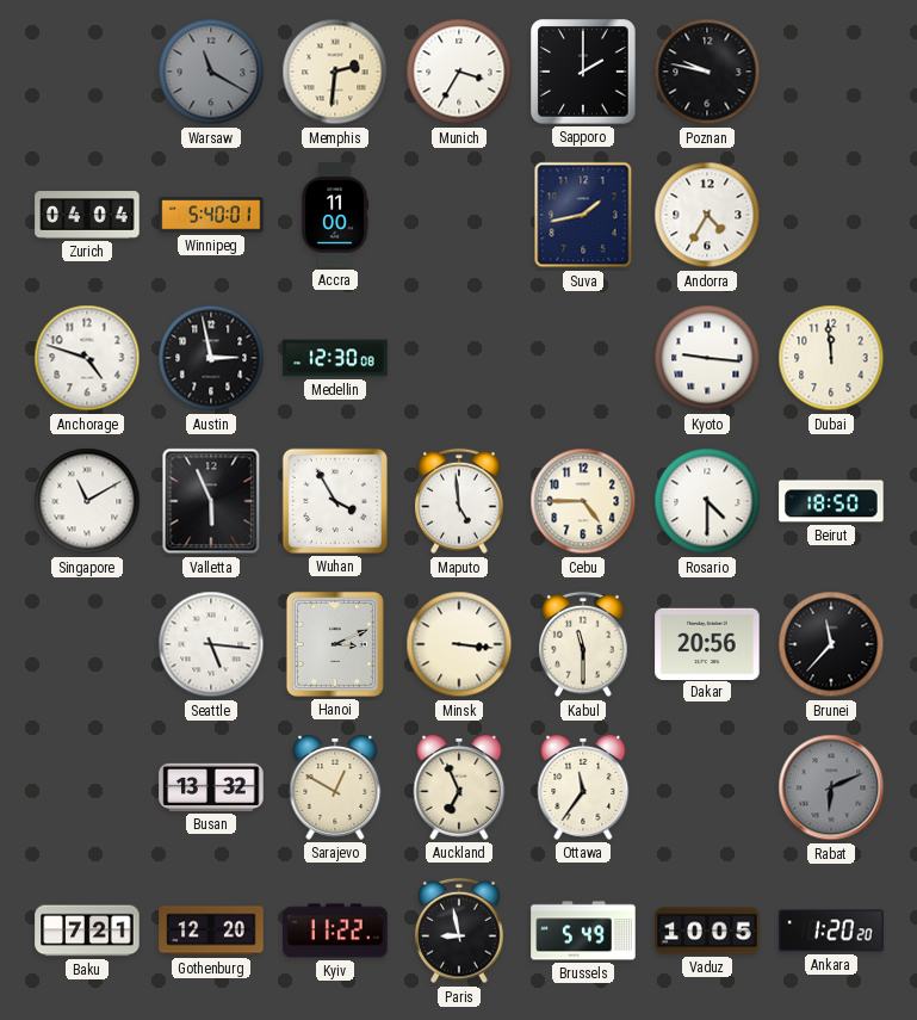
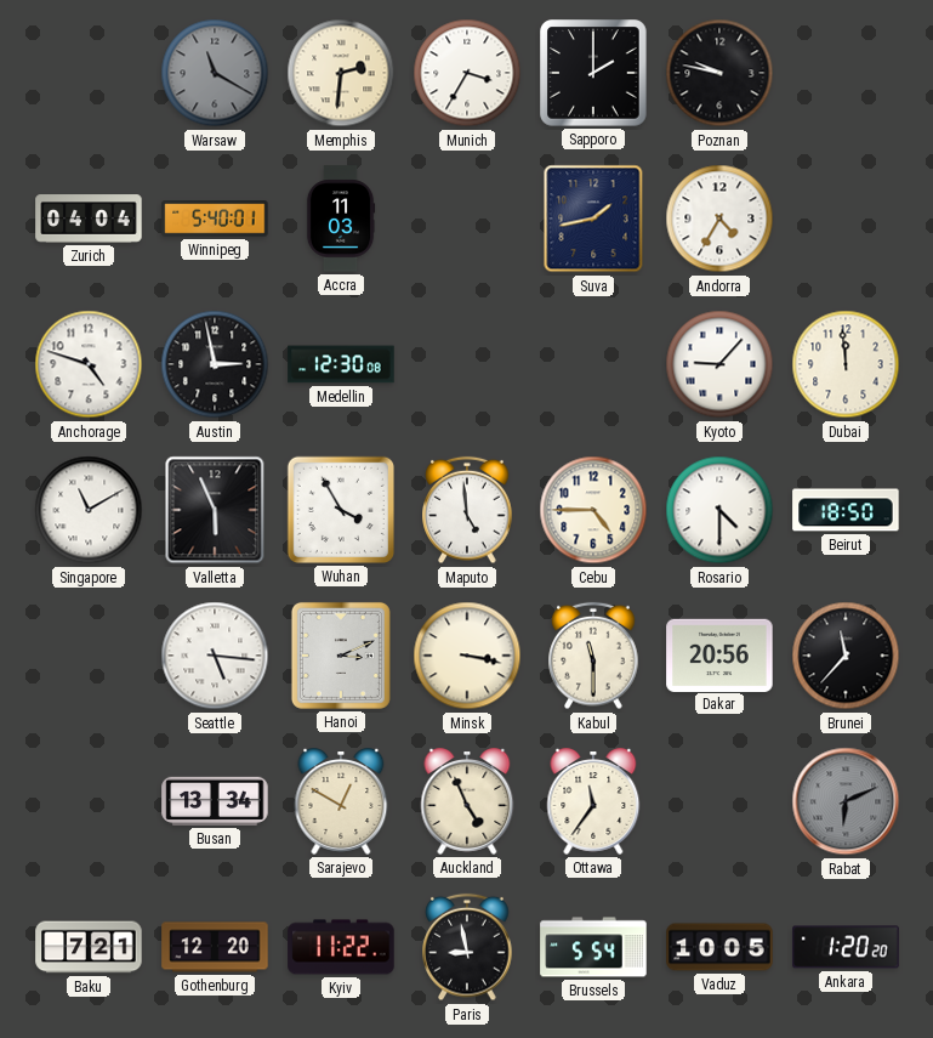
Accra: 11:00 -> 11:03 (341, 219)
Kyoto: 9:16 -> 9:07 (719, 364)
Minsk: 3:16 -> 3:17 (467, 656)
Busan: 13:32 -> 13:34 (215, 801)
Auckland: 6:56 -> 4:56 (467, 801)
Brussels: 5:49 -> 5:54 (593, 947)
